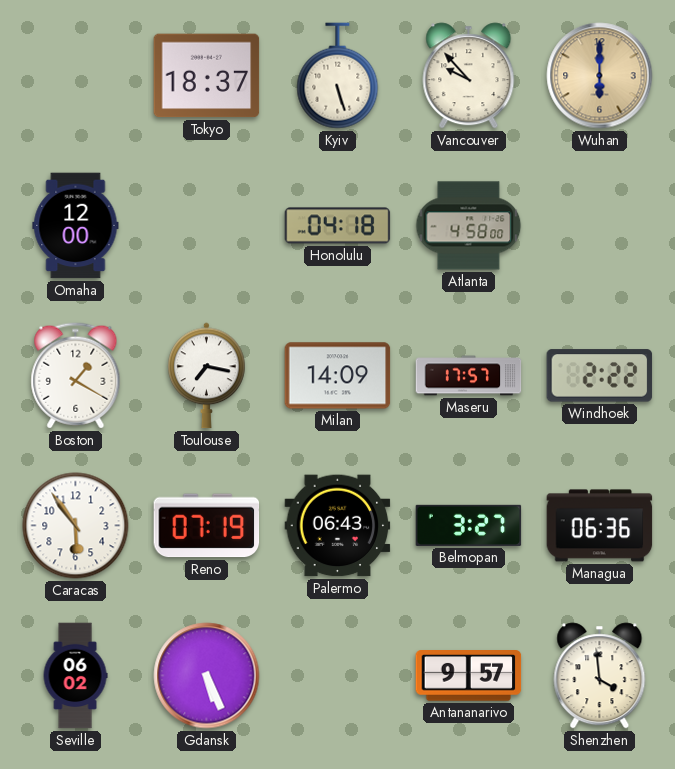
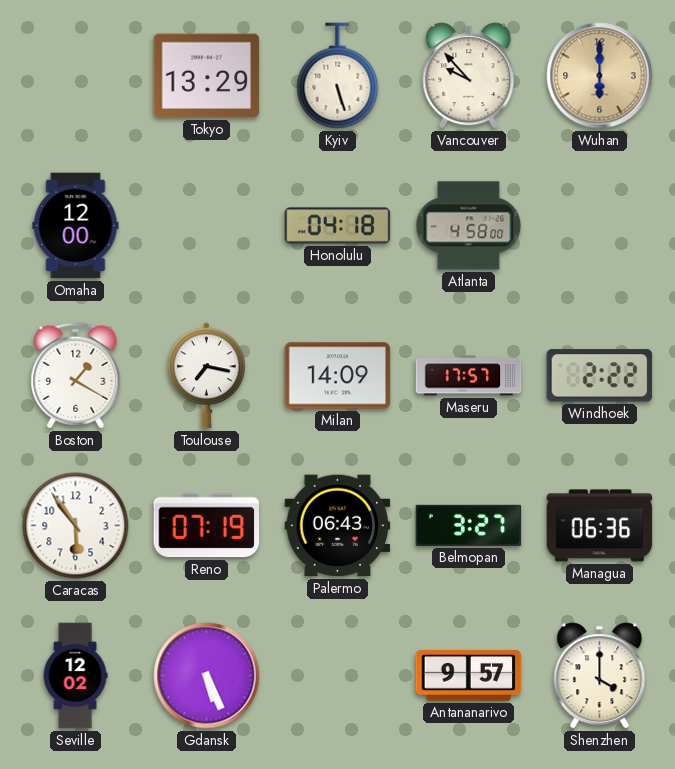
Tokyo: 18:37 -> 13:29 (207, 76)
Seville: 06:02 -> 12:02 (75, 676)
Shenzhen: 3:59 -> 4:00 (600, 676)
